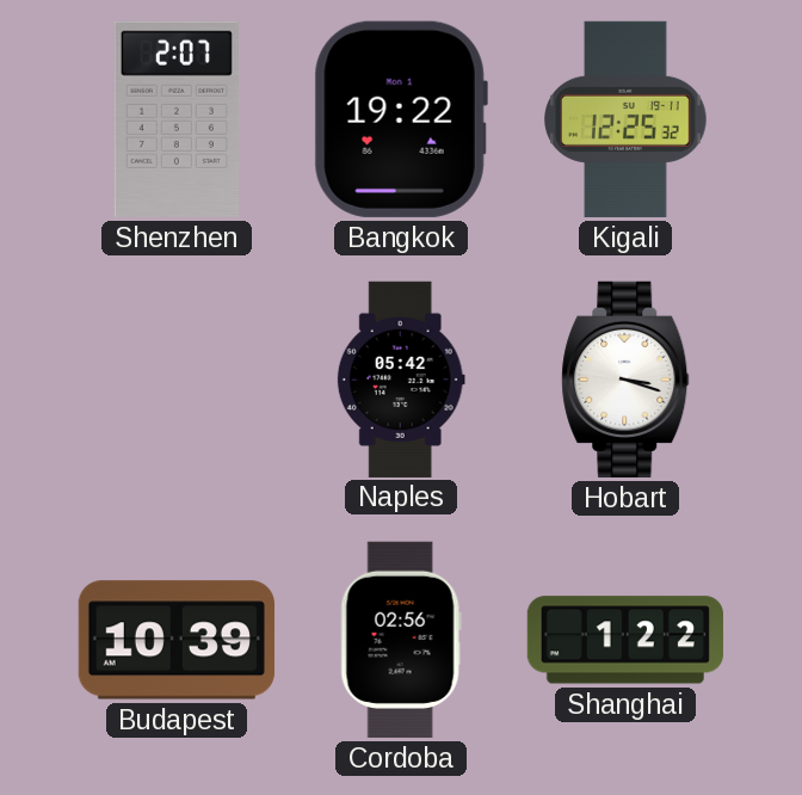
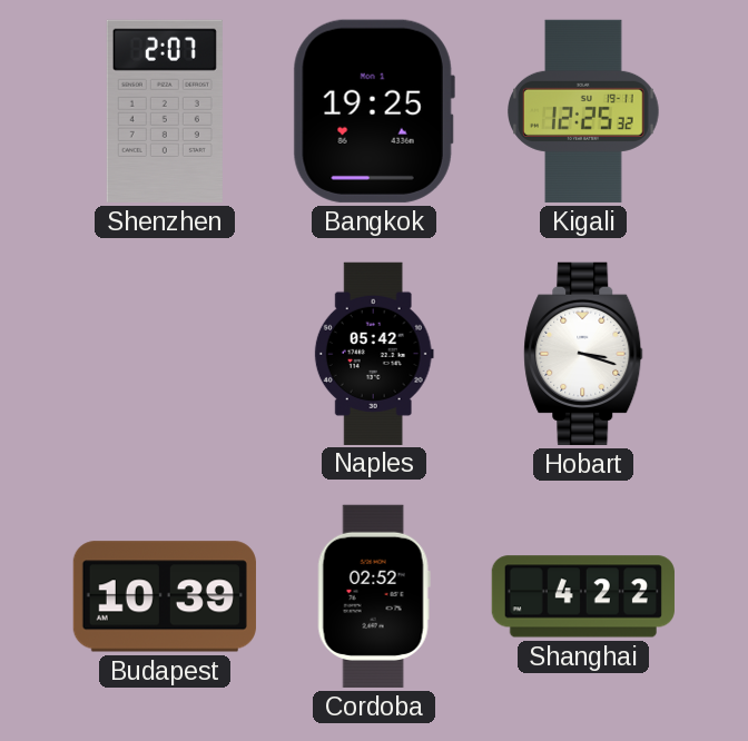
Bangkok: 19:22 -> 19:25 (374, 111)
Cordoba: 02:56 -> 02:52 (374, 596)
Shanghai: 1:22 -> 4:22 (583, 596)
